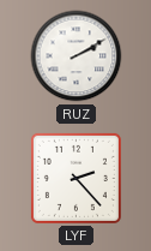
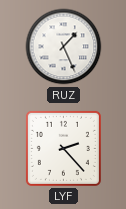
RUZ: 2:10 -> 1:26 (64, 47)
